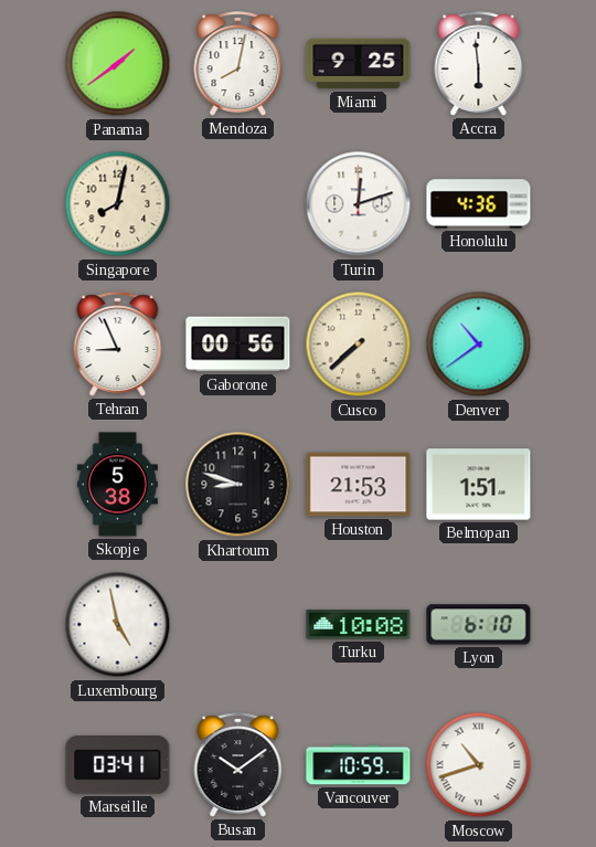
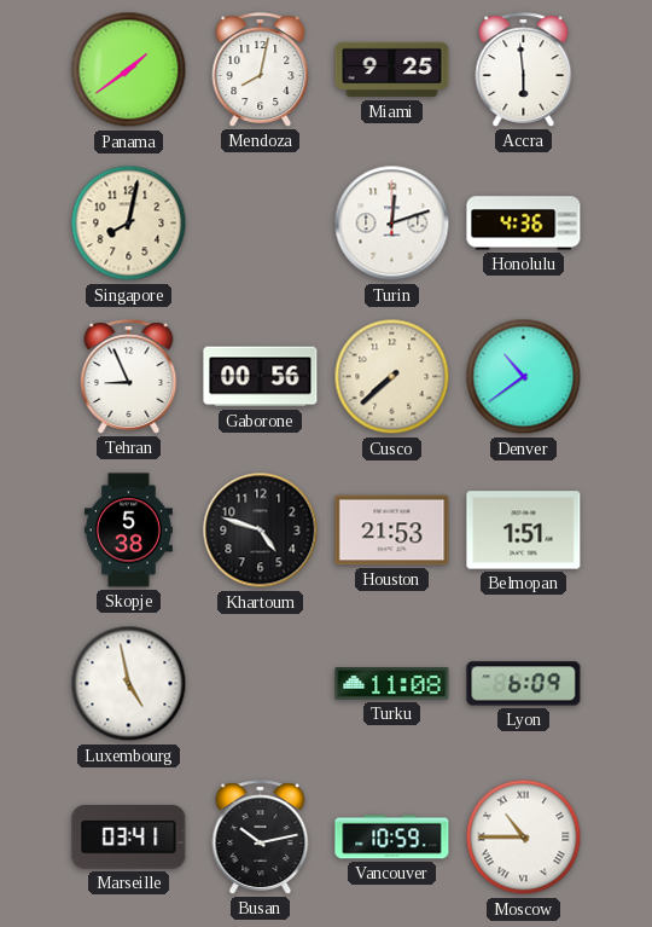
Khartoum: 8:48 -> 4:48 (261, 531)
Turku: 10:08 -> 11:08 (392, 684)
Lyon: 6:10 -> 6:09 (524, 684)
Busan: 10:09 -> 10:13 (261, 838)
Moscow: 10:42 -> 10:45 (524, 838)
